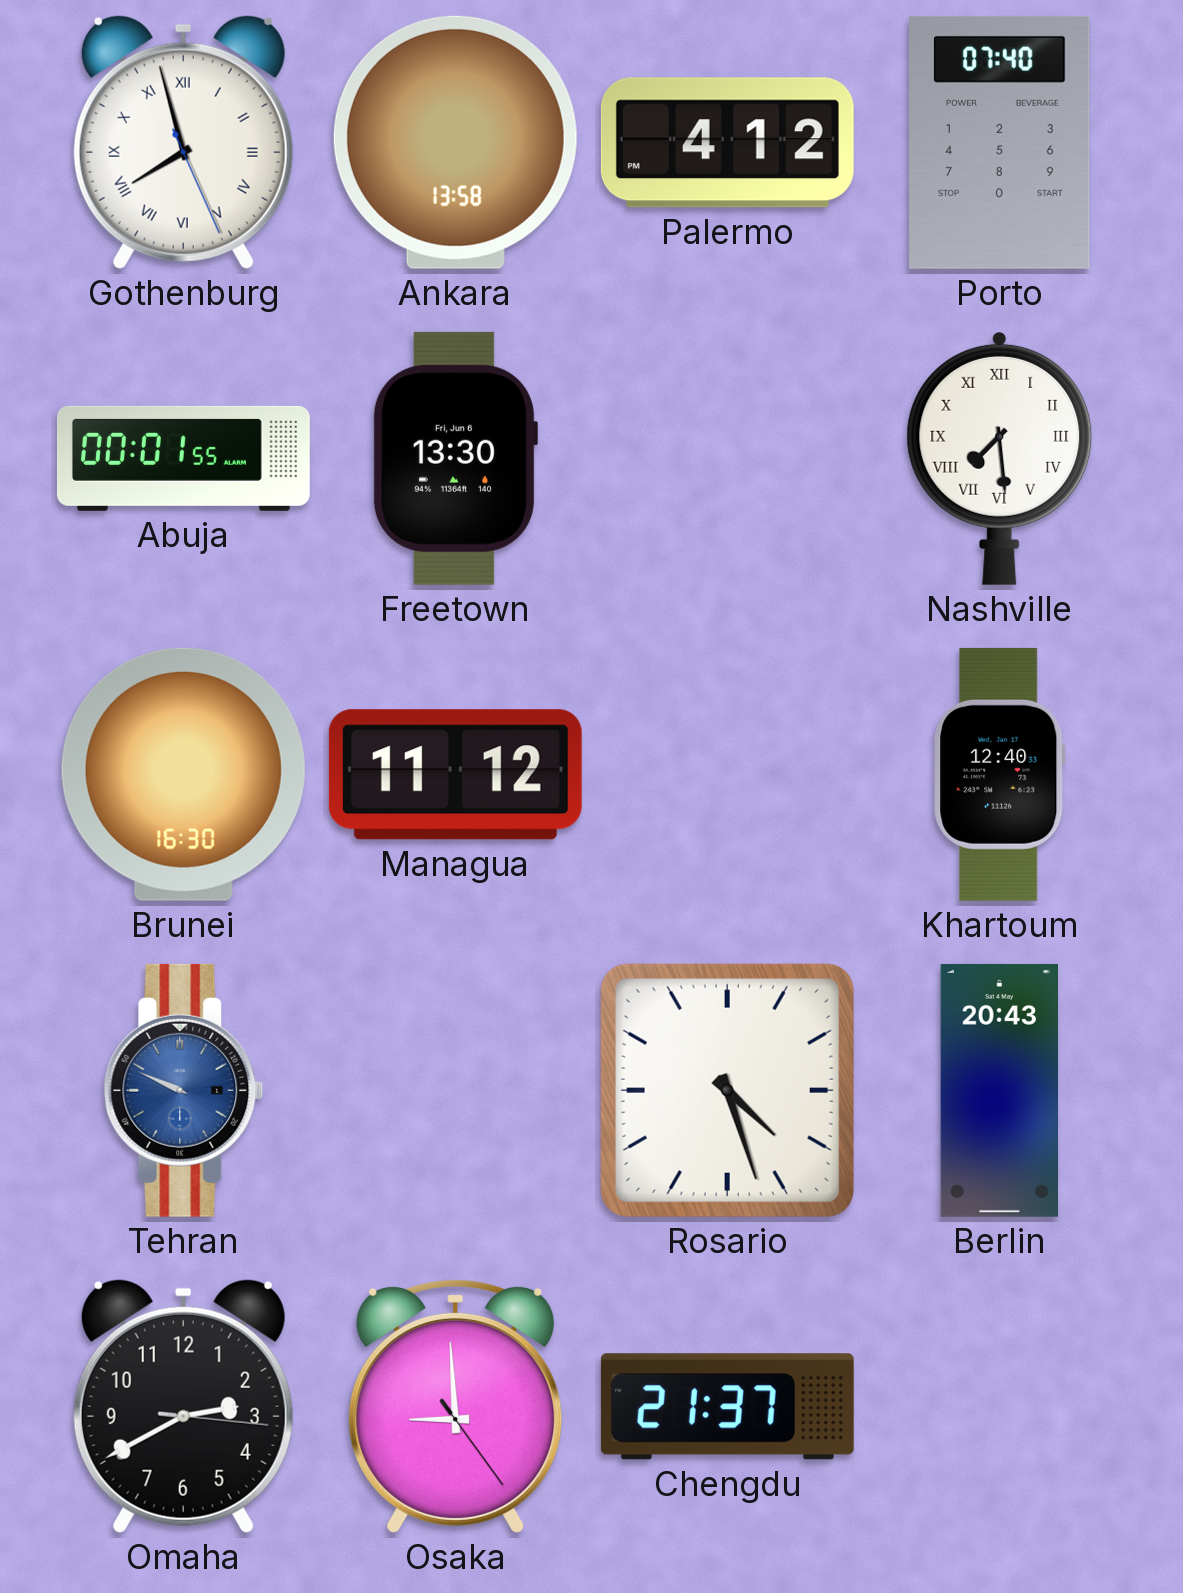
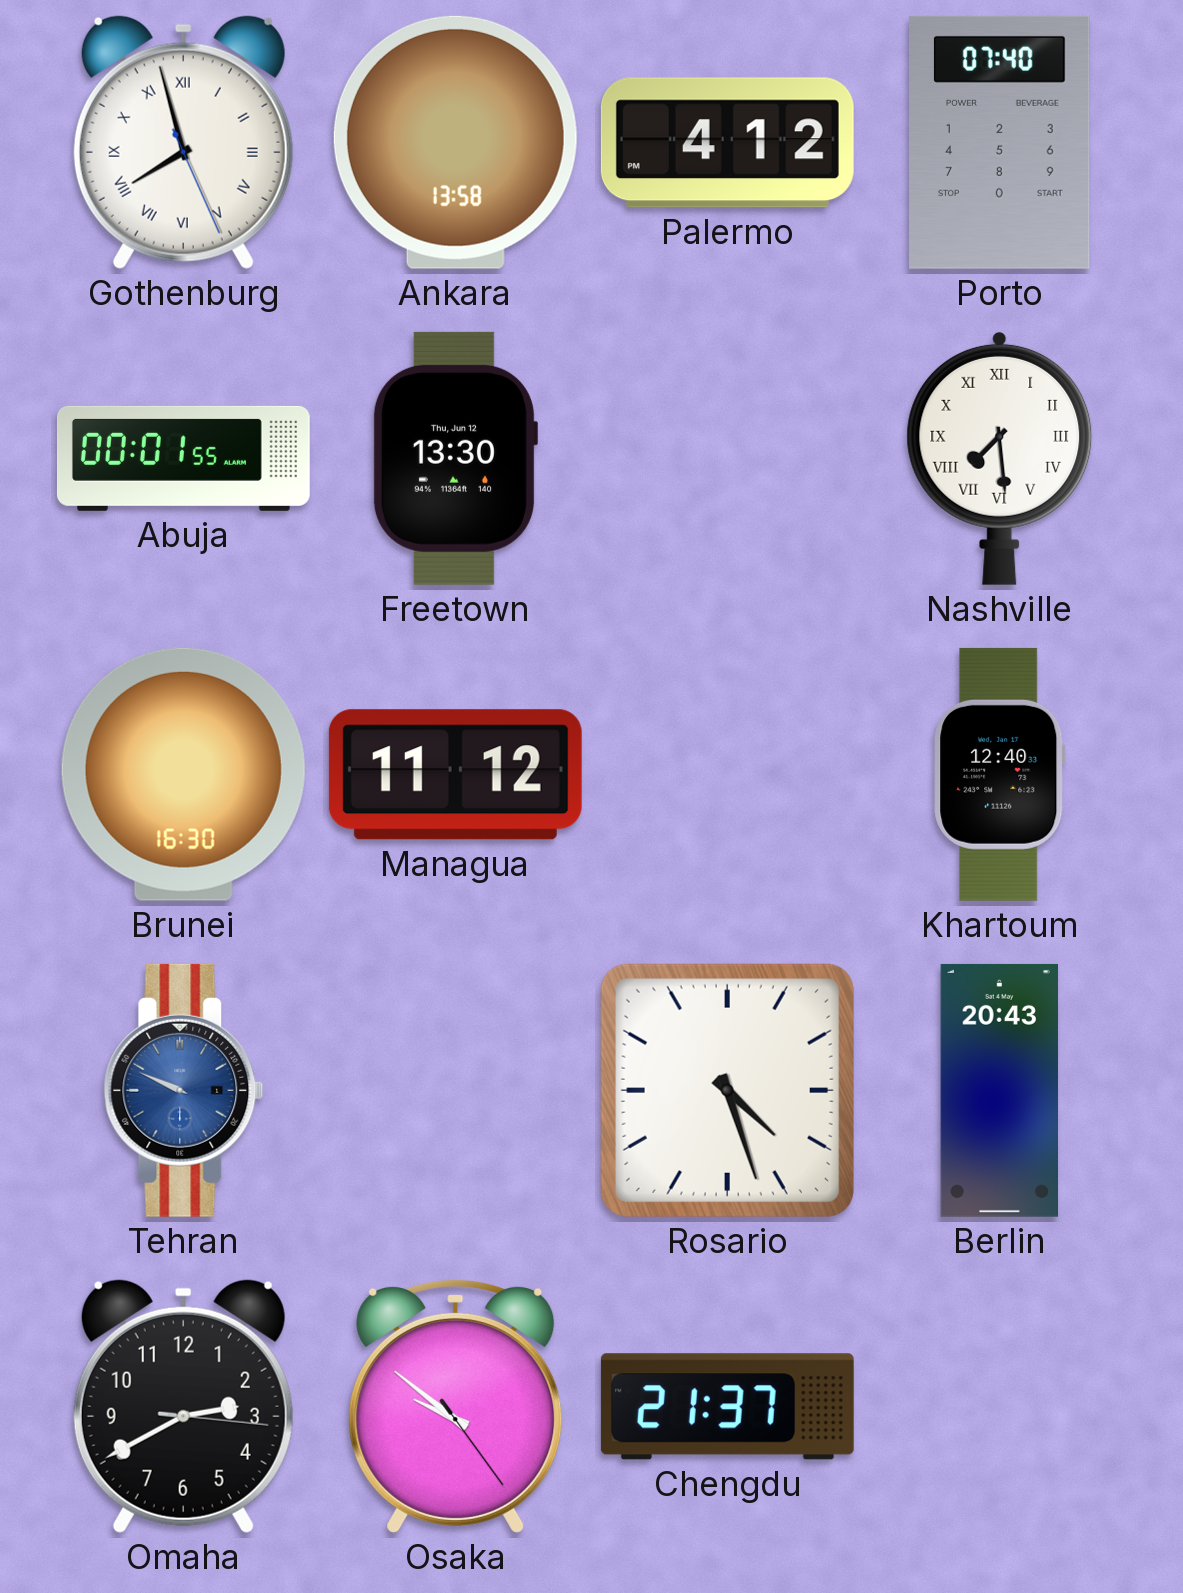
Freetown date: Fri, Jun 6 -> Thu, Jun 12 (455, 458)
Osaka: 8:59 -> 9:51 (456, 1406)
